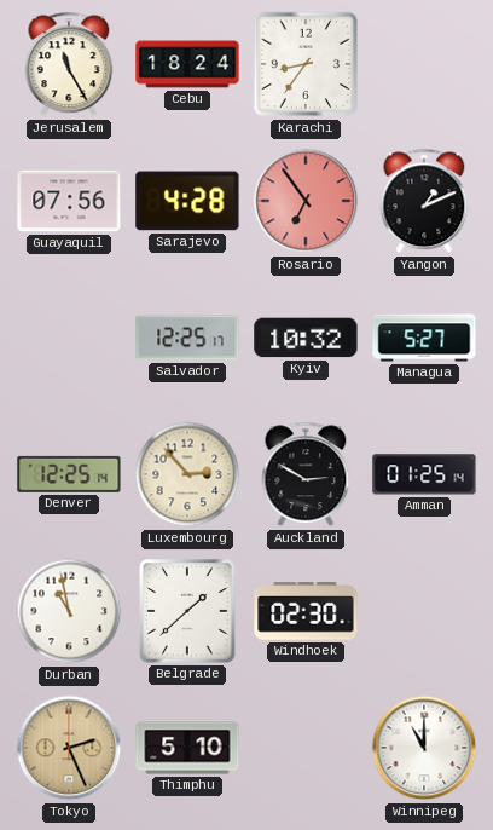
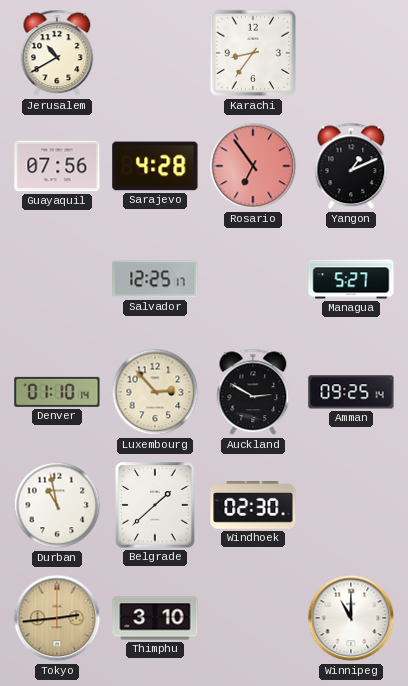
Jerusalem: 11:25 -> 10:40 (57, 53)
Cebu: 18:24 -> none (187, 64)
Kyiv: 10:32 -> none (306, 338)
Denver: 12:25 -> 01:10 (57, 392)
Amman: 01:25 -> 09:25 (351, 392)
Tokyo: 2:26 -> 2:44 (57, 618)
Thimphu: 5:10 -> 3:10 (155, 618)
